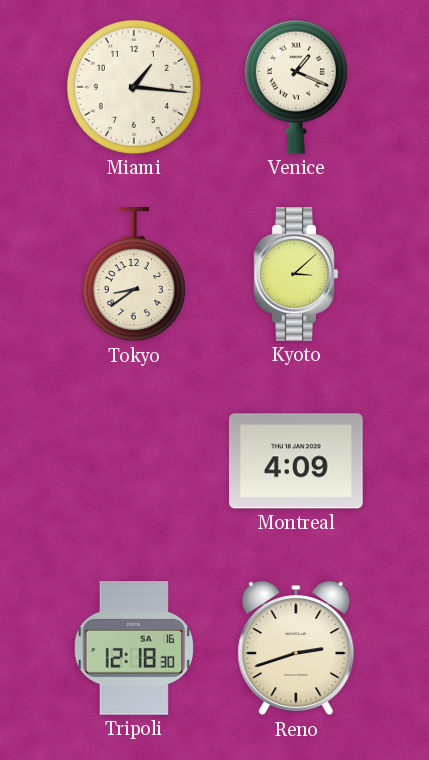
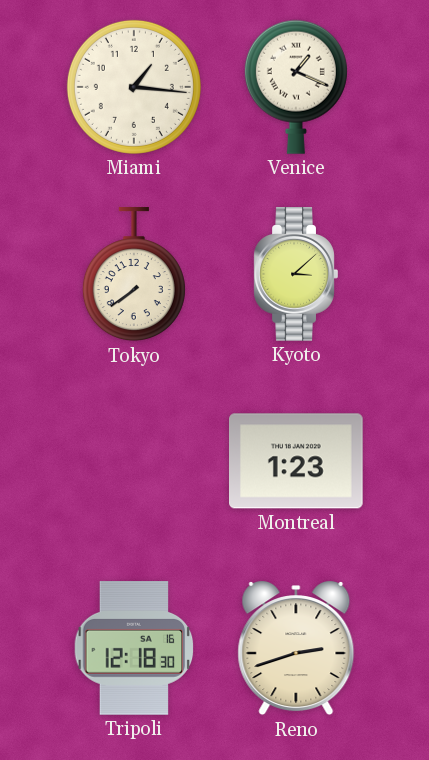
Tokyo: 8:39 -> 7:39 (134, 275)
Montreal: 4:09 -> 1:23 (297, 461)
